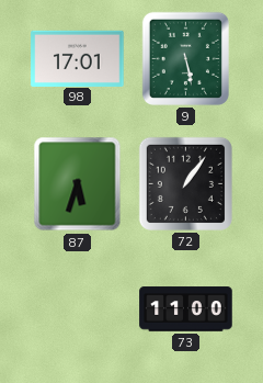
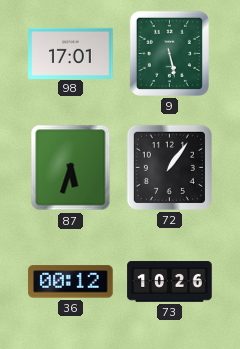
36: none -> 00:12 (71, 282)
73: 11:00 -> 10:26 (170, 282)
